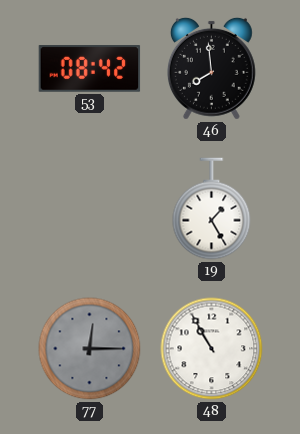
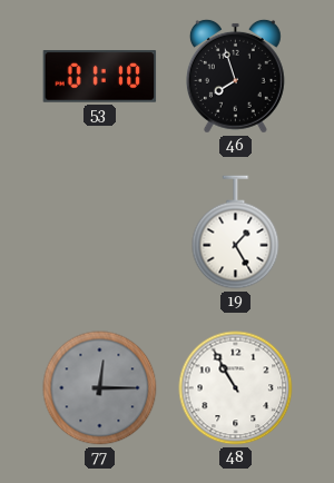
53: 08:42 -> 01:10 (100, 77)
46: 7:59 -> 7:57 (235, 76)
